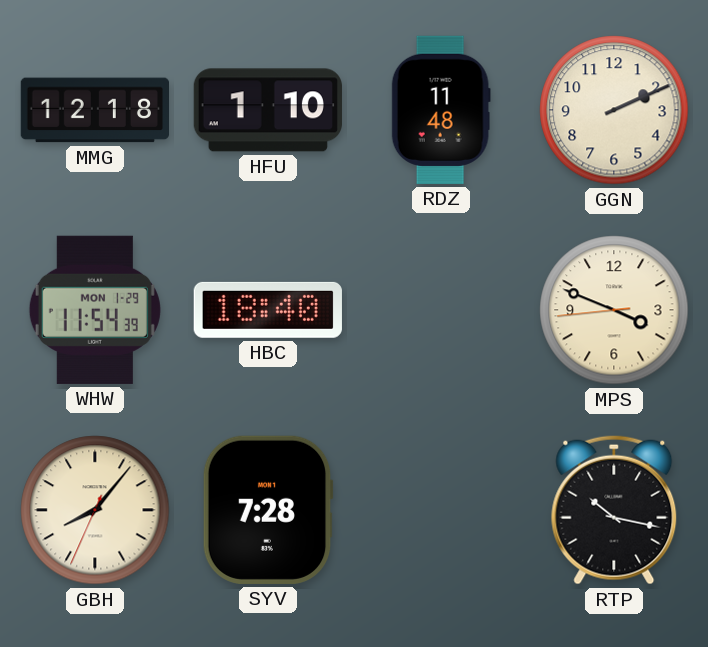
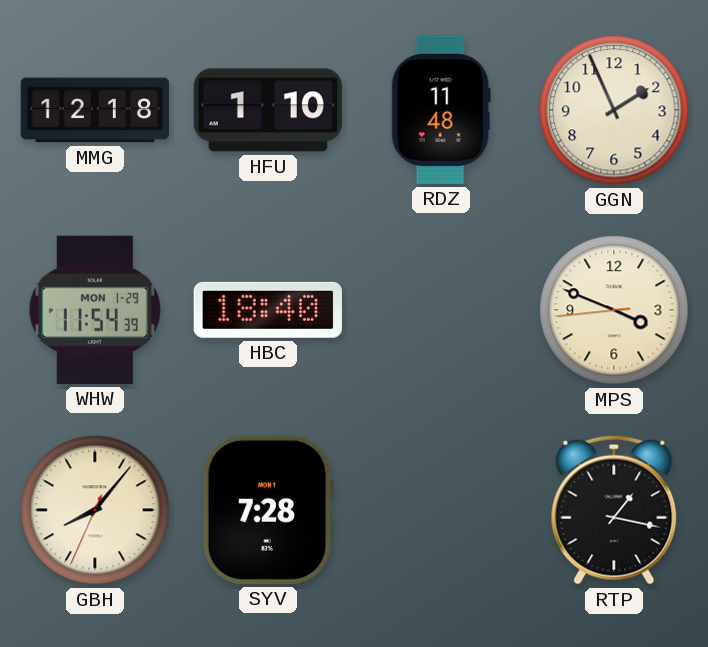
GGN: 2:11 -> 1:56 (614, 110)
RTP: 10:17 -> 1:17 (614, 510)
